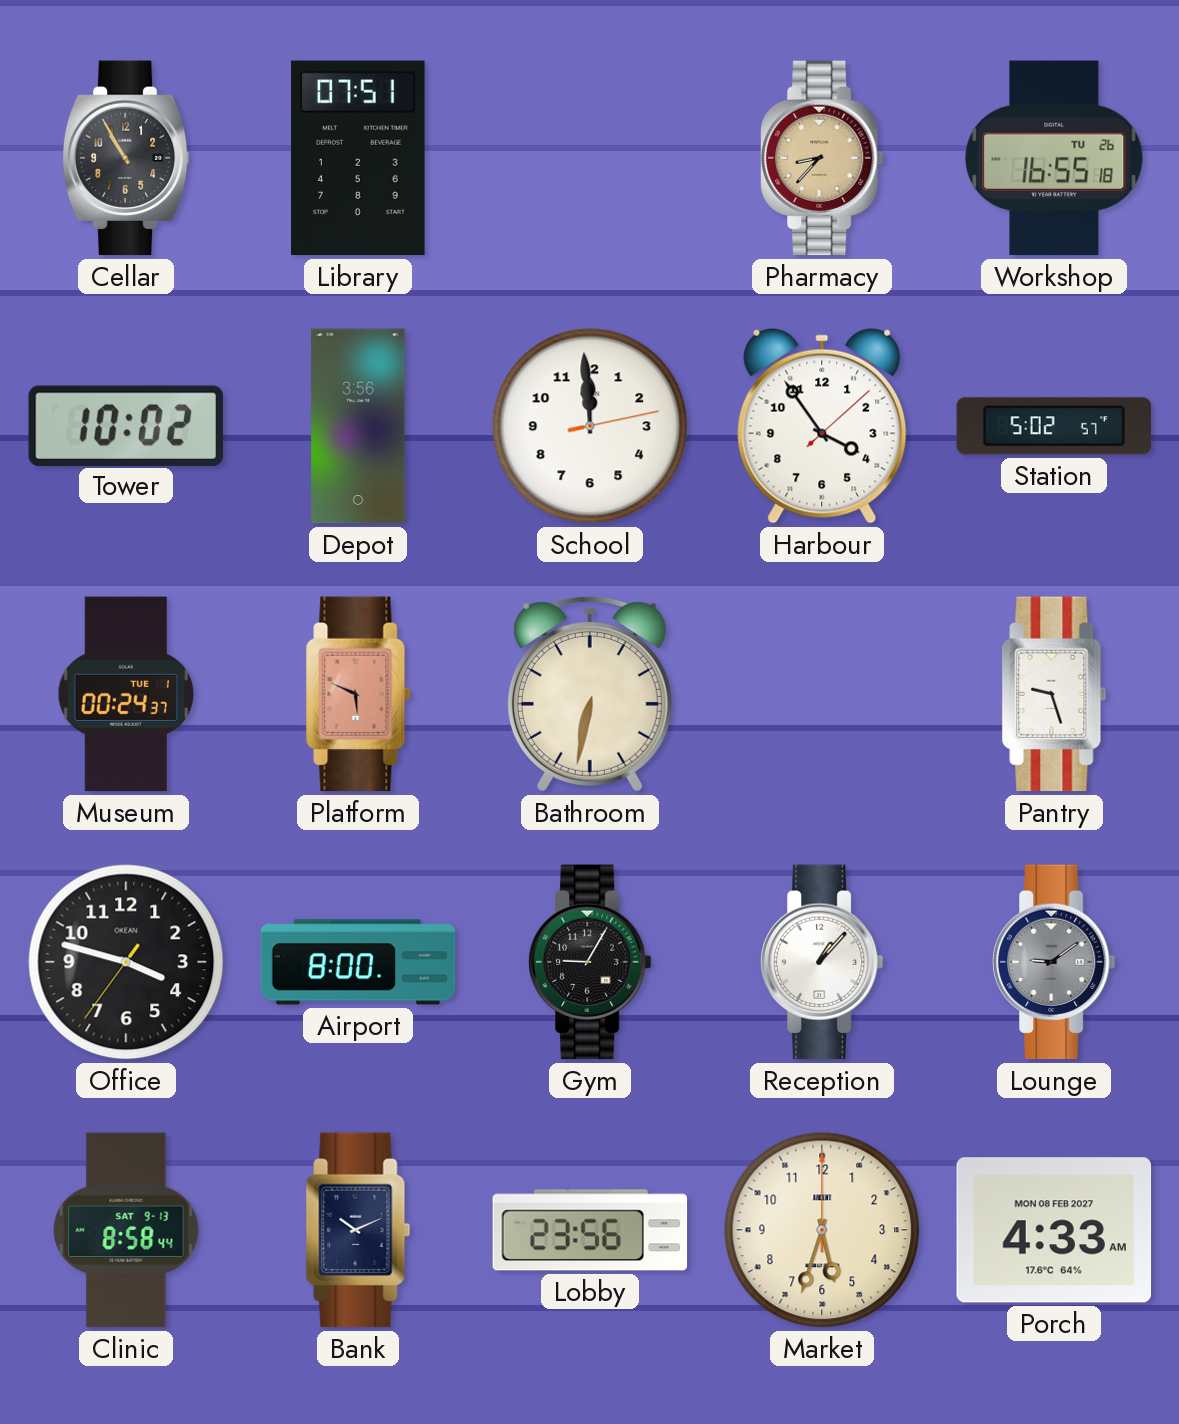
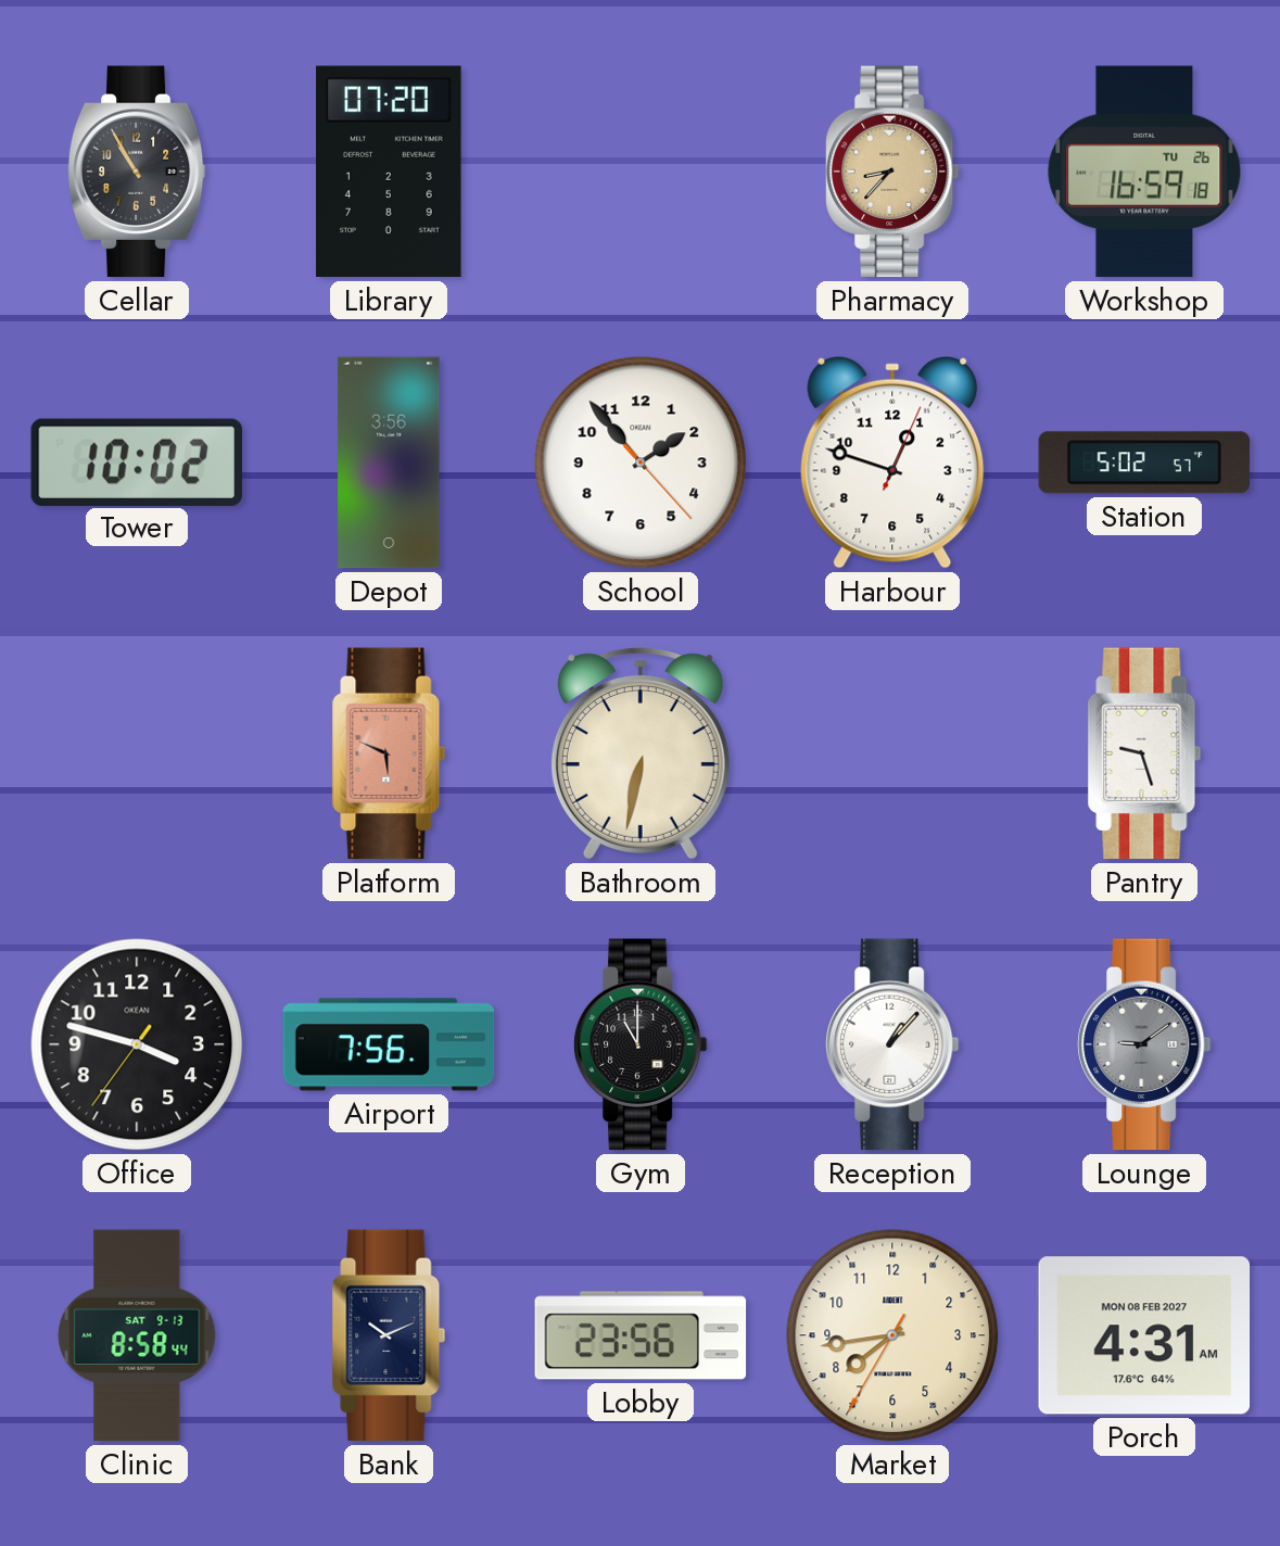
Library: 07:51 -> 07:20 (389, 172)
Workshop: 16:55 -> 16:59 (1144, 172)
School: 11:59 -> 1:53 (641, 462)
Harbour: 3:54 -> 12:48 (892, 462)
Museum: 00:24 -> none (126, 694)
Airport: 8:00 -> 7:56 (389, 1044)
Gym: 9:05 -> 11:00 (642, 1044)
Market: 5:33 -> 7:43 (892, 1335)
Porch: 4:33 -> 4:31 (1144, 1335)
